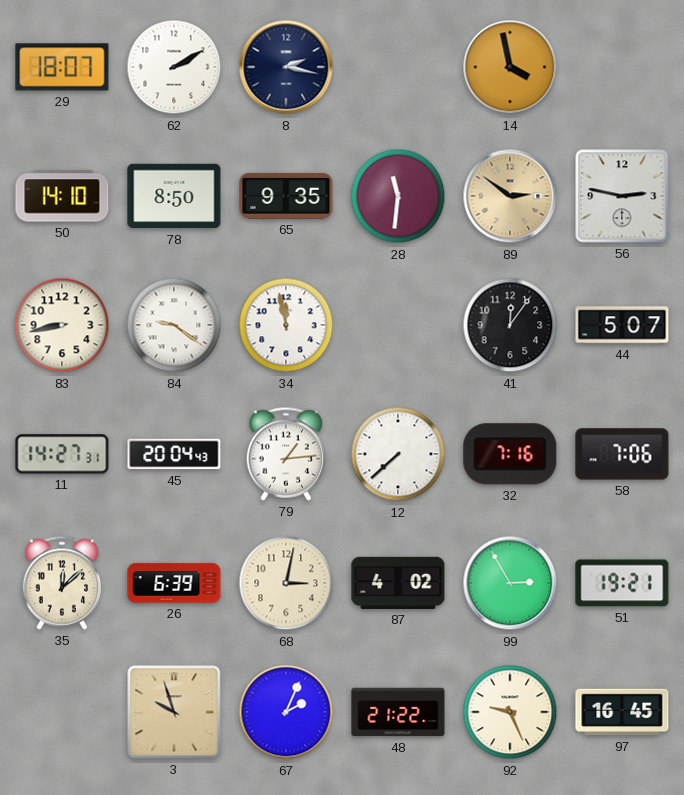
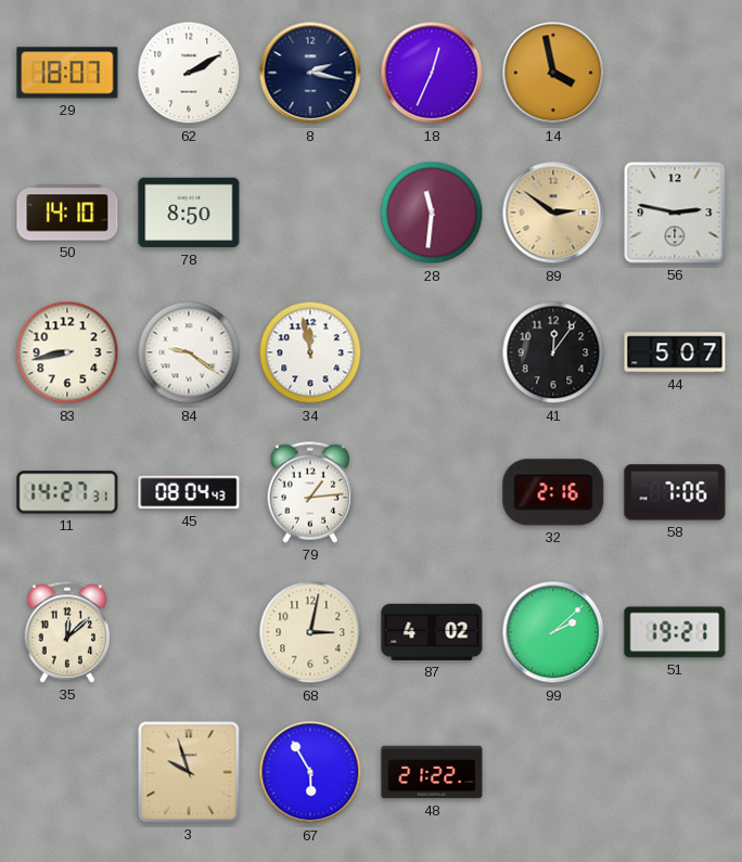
18: none -> 12:34 (432, 73)
65: 9:35 -> none (286, 196)
45: 20:04 -> 08:04 (189, 492)
12: 7:38 -> none (398, 454)
32: 7:16 -> 2:16 (553, 492)
26: 6:39 -> none (174, 583)
99: 2:55 -> 2:08 (553, 632)
67: 2:04 -> 5:55 (310, 772)
92: 9:26 -> none (510, 712)
97: 16:45 -> none (622, 712)
